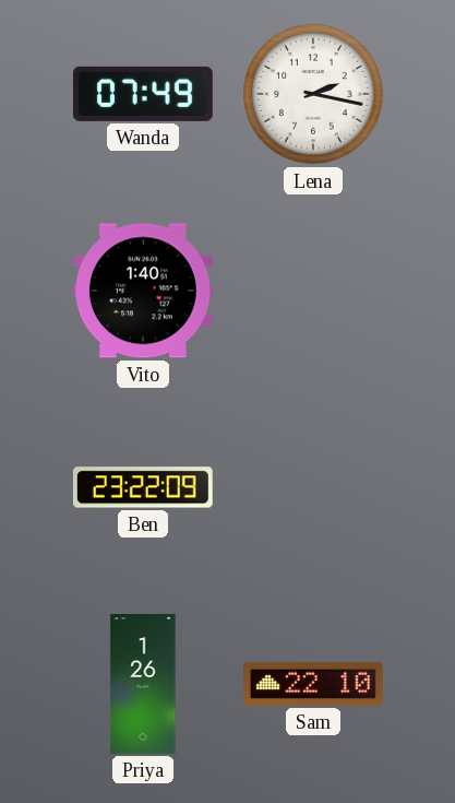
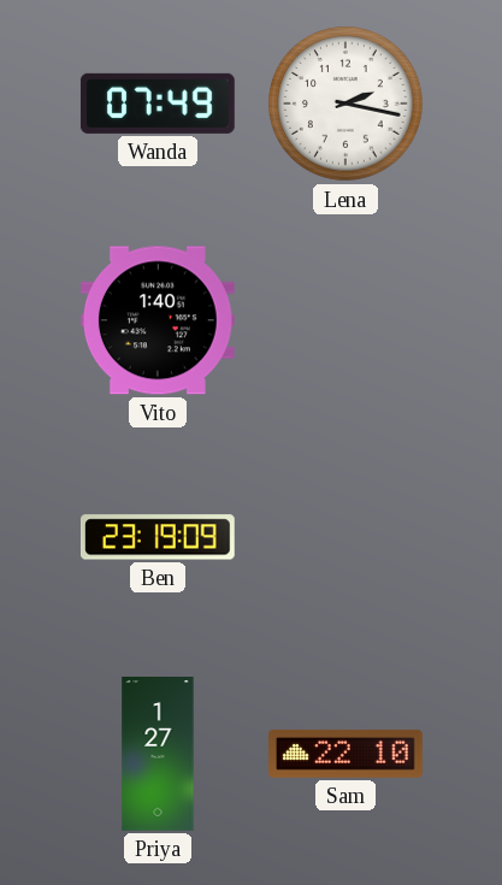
Ben: 23:22 -> 23:19 (158, 537)
Priya: 1:26 -> 1:27 (158, 754)
